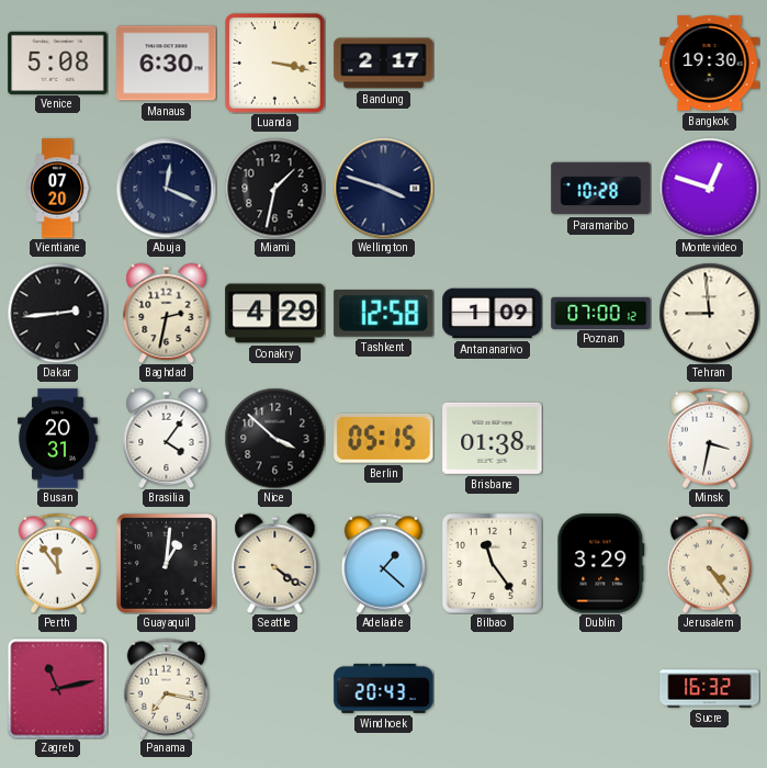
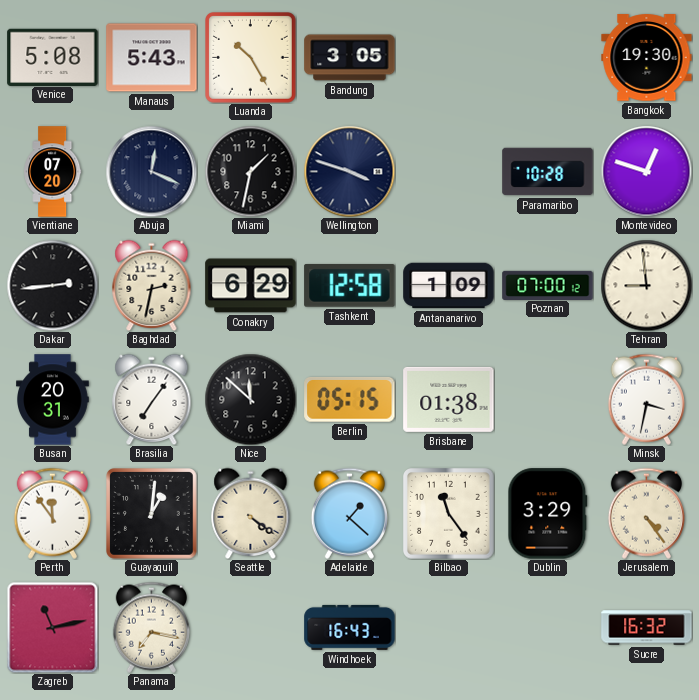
Manaus: 6:30 -> 5:43 (152, 58)
Luanda: 3:17 -> 10:25 (251, 58)
Bandung: 2:17 -> 3:05 (350, 58)
Conakry: 4:29 -> 6:29 (251, 286)
Brasilia: 4:06 -> 7:06 (152, 399)
Nice: 3:52 -> 11:52 (250, 399)
Windhoek: 20:43 -> 16:43 (350, 627)
